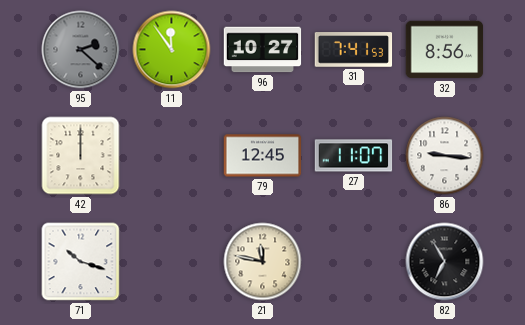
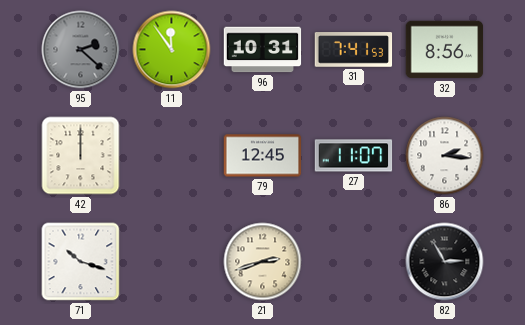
96: 10:27 -> 10:31 (263, 50)
86: 9:16 -> 2:16 (445, 156)
21: 11:47 -> 2:42 (263, 262)
82: 6:55 -> 2:55 (445, 262)
